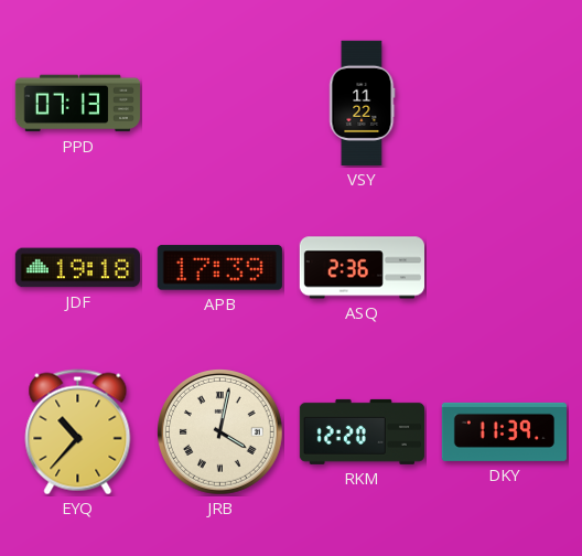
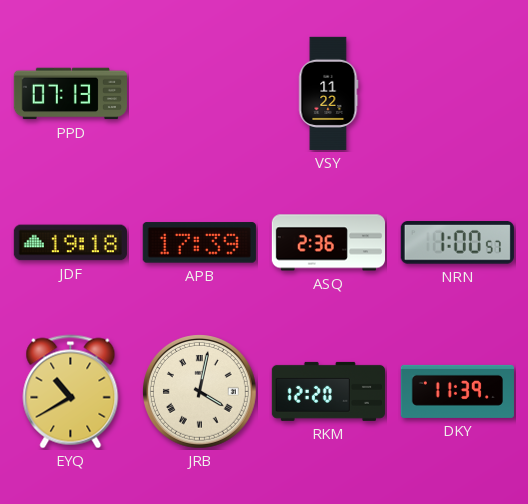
NRN: none -> 1:00 (457, 243)
EYQ: 10:37 -> 10:40 (71, 392)
